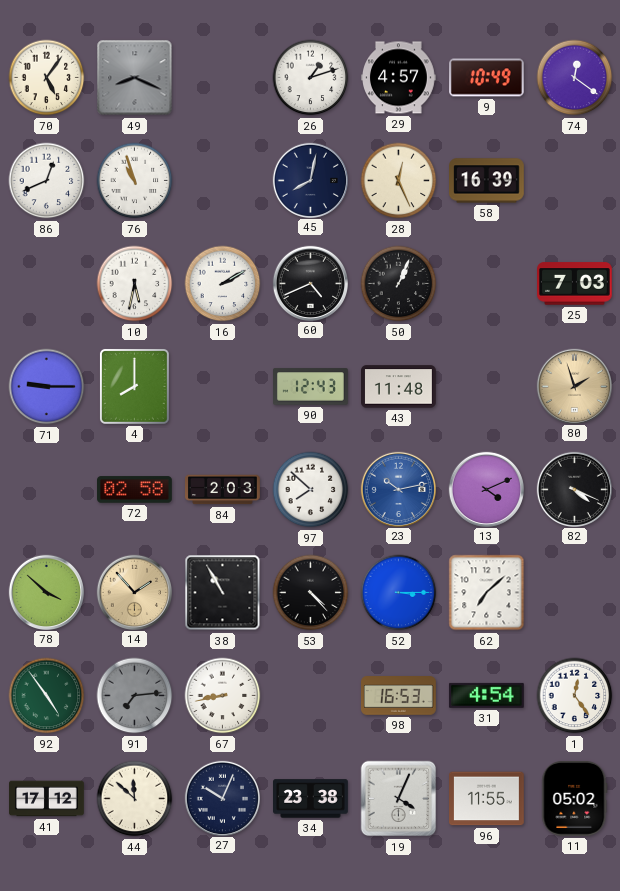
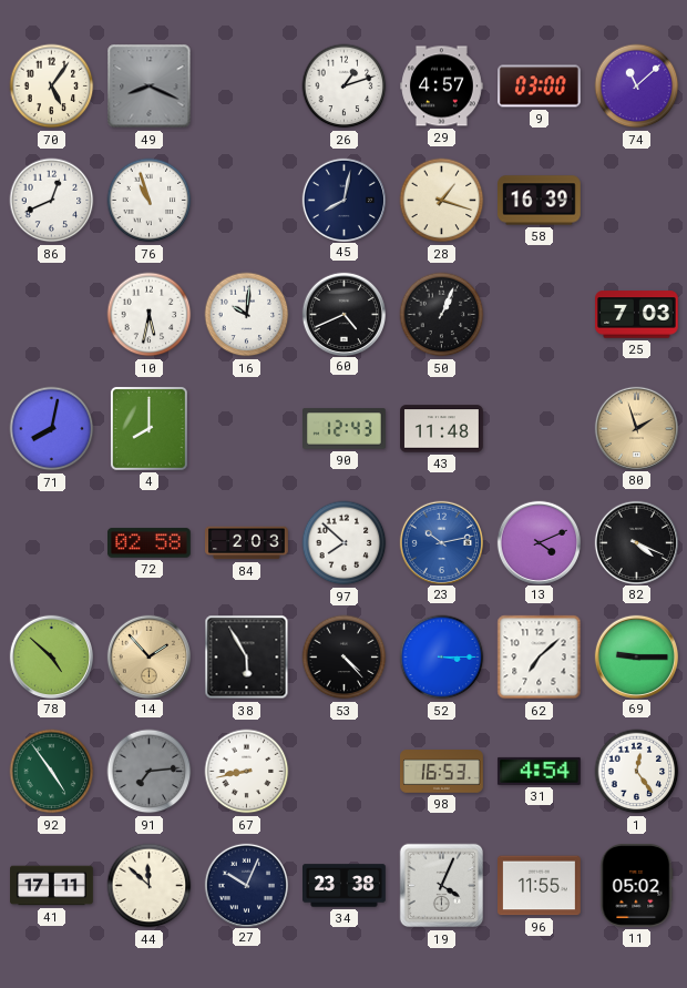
9: 10:49 -> 03:00 (540, 86)
74: 12:21 -> 11:08 (637, 86)
28: 12:26 -> 1:18 (442, 201)
16: 2:10 -> 10:01 (247, 315)
71: 9:15 -> 8:02 (52, 429)
78: 3:52 -> 4:52 (51, 656)
38: 10:55 -> 5:55 (247, 658)
69: none -> 9:15 (636, 656)
41: 17:12 -> 17:11 (52, 886)
